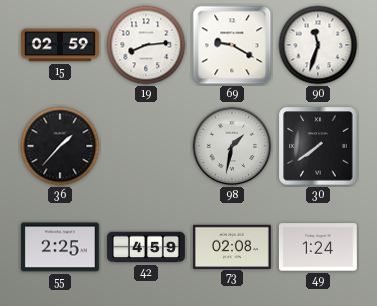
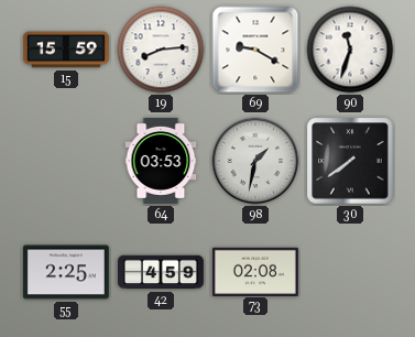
15: 02:59 -> 15:59 (67, 50)
36: 1:37 -> none (60, 146)
64: none -> 03:53 (161, 161)
49: 1:24 -> none (318, 247)
